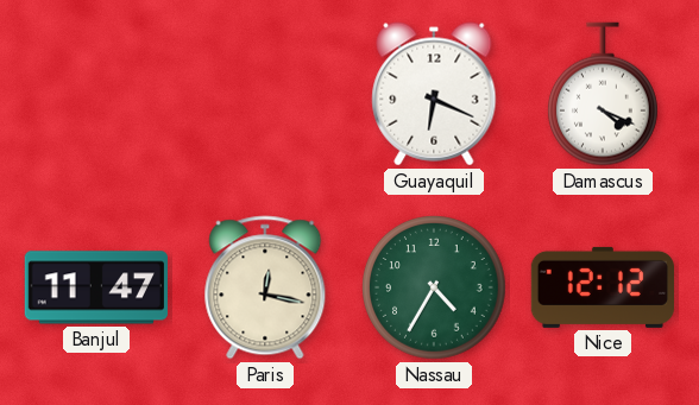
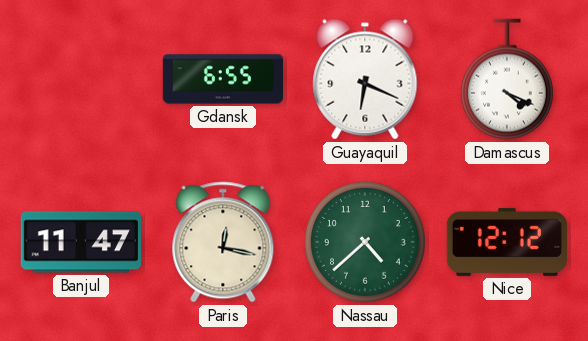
Gdansk: none -> 6:55 (223, 79)
Nassau: 4:35 -> 4:38 (365, 242)
